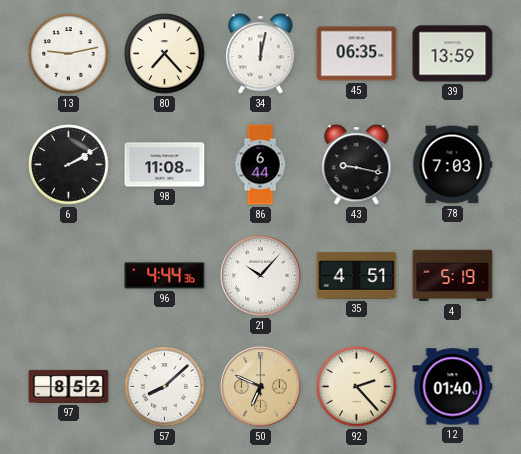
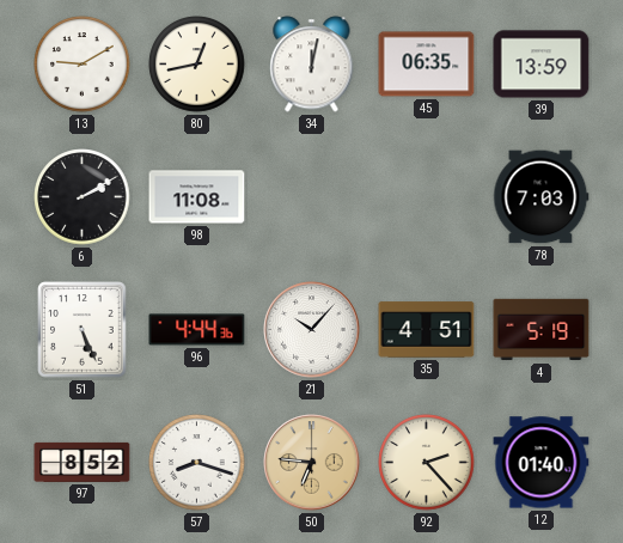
13: 9:13 -> 9:10 (83, 65)
80: 7:23 -> 12:43 (197, 65)
86: 6:44 -> none (260, 165)
43: 9:17 -> none (357, 165)
51: none -> 5:26 (83, 330)
57: 8:08 -> 8:18 (197, 463)
50: 6:49 -> 6:46 (312, 463)
